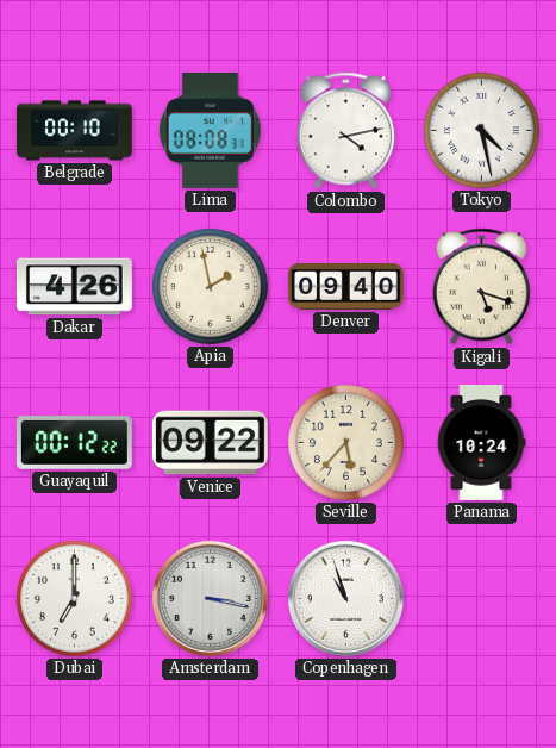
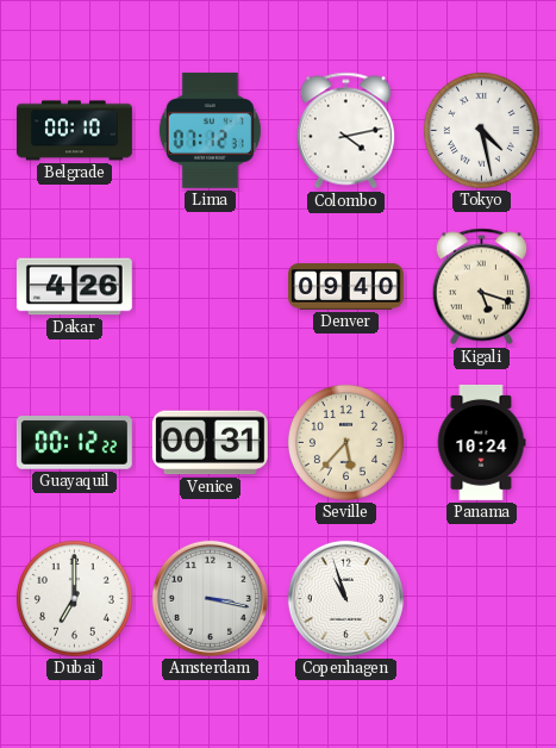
Lima: 08:08 -> 07:12 (210, 130)
Apia: 1:58 -> none (210, 286)
Venice: 09:22 -> 00:31 (210, 443)
